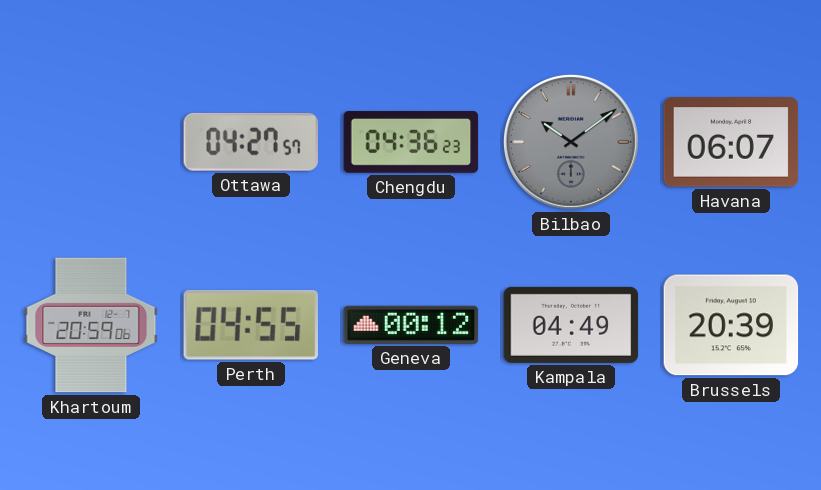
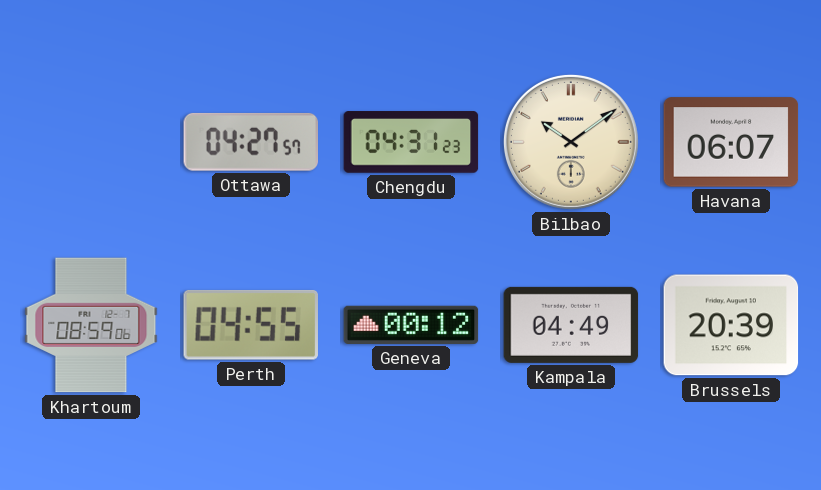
Chengdu: 04:36 -> 04:31 (411, 142)
Bilbao dial: grey -> cream (571, 142)
Khartoum: 20:59 -> 08:59 (91, 325)
